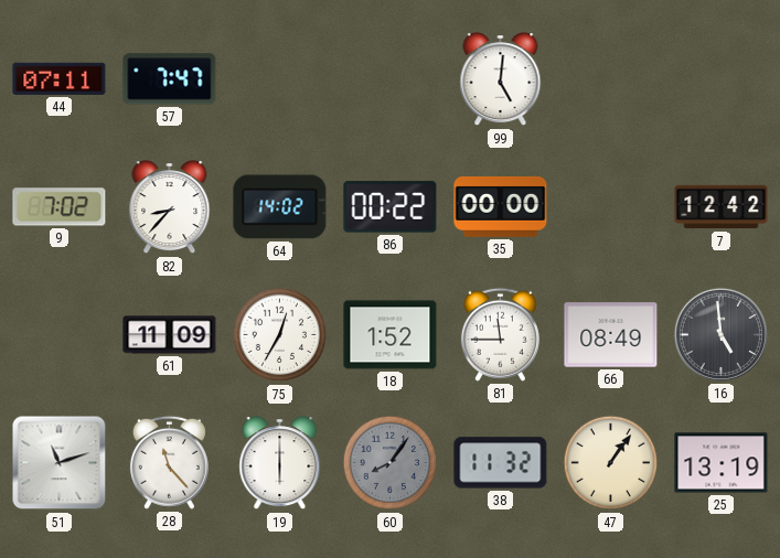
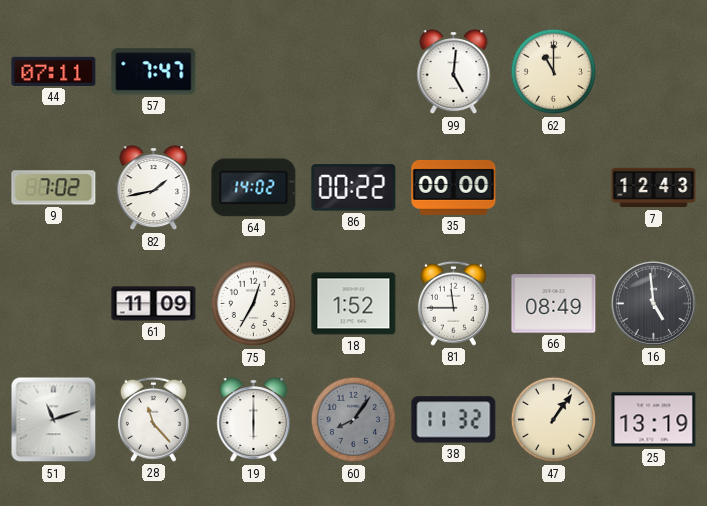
62: none -> 11:00 (554, 72)
82: 8:37 -> 1:43 (154, 188)
7: 12:42 -> 12:43 (654, 188)
